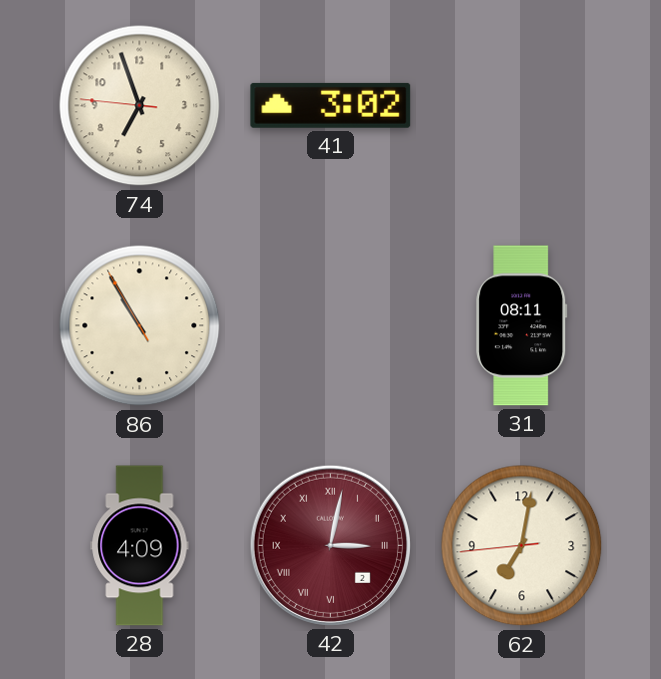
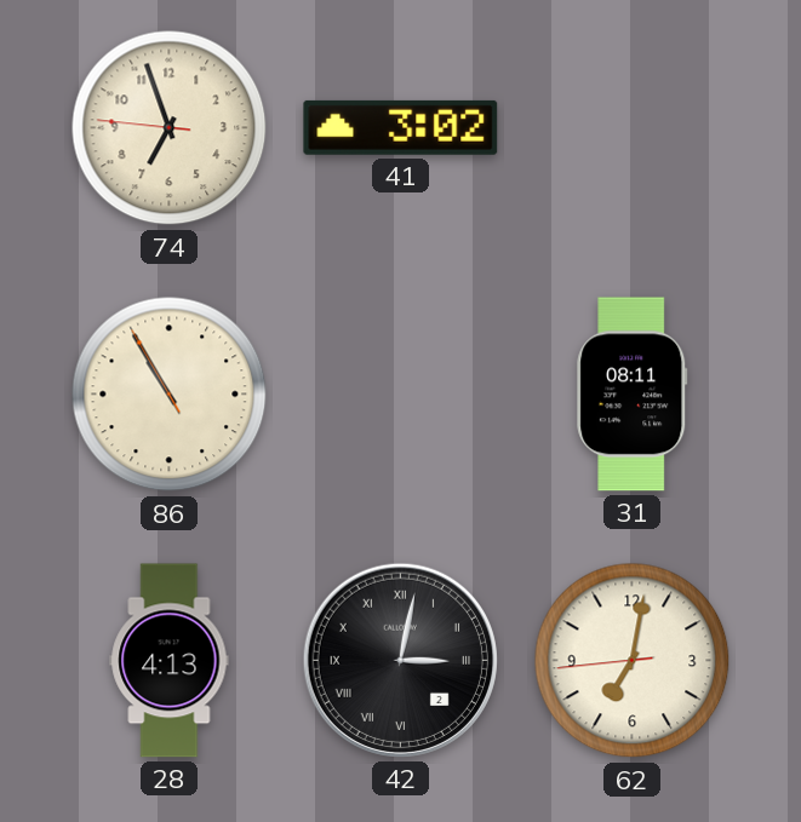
28: 4:09 -> 4:13 (170, 661)
42 dial: burgundy -> black (400, 660)
